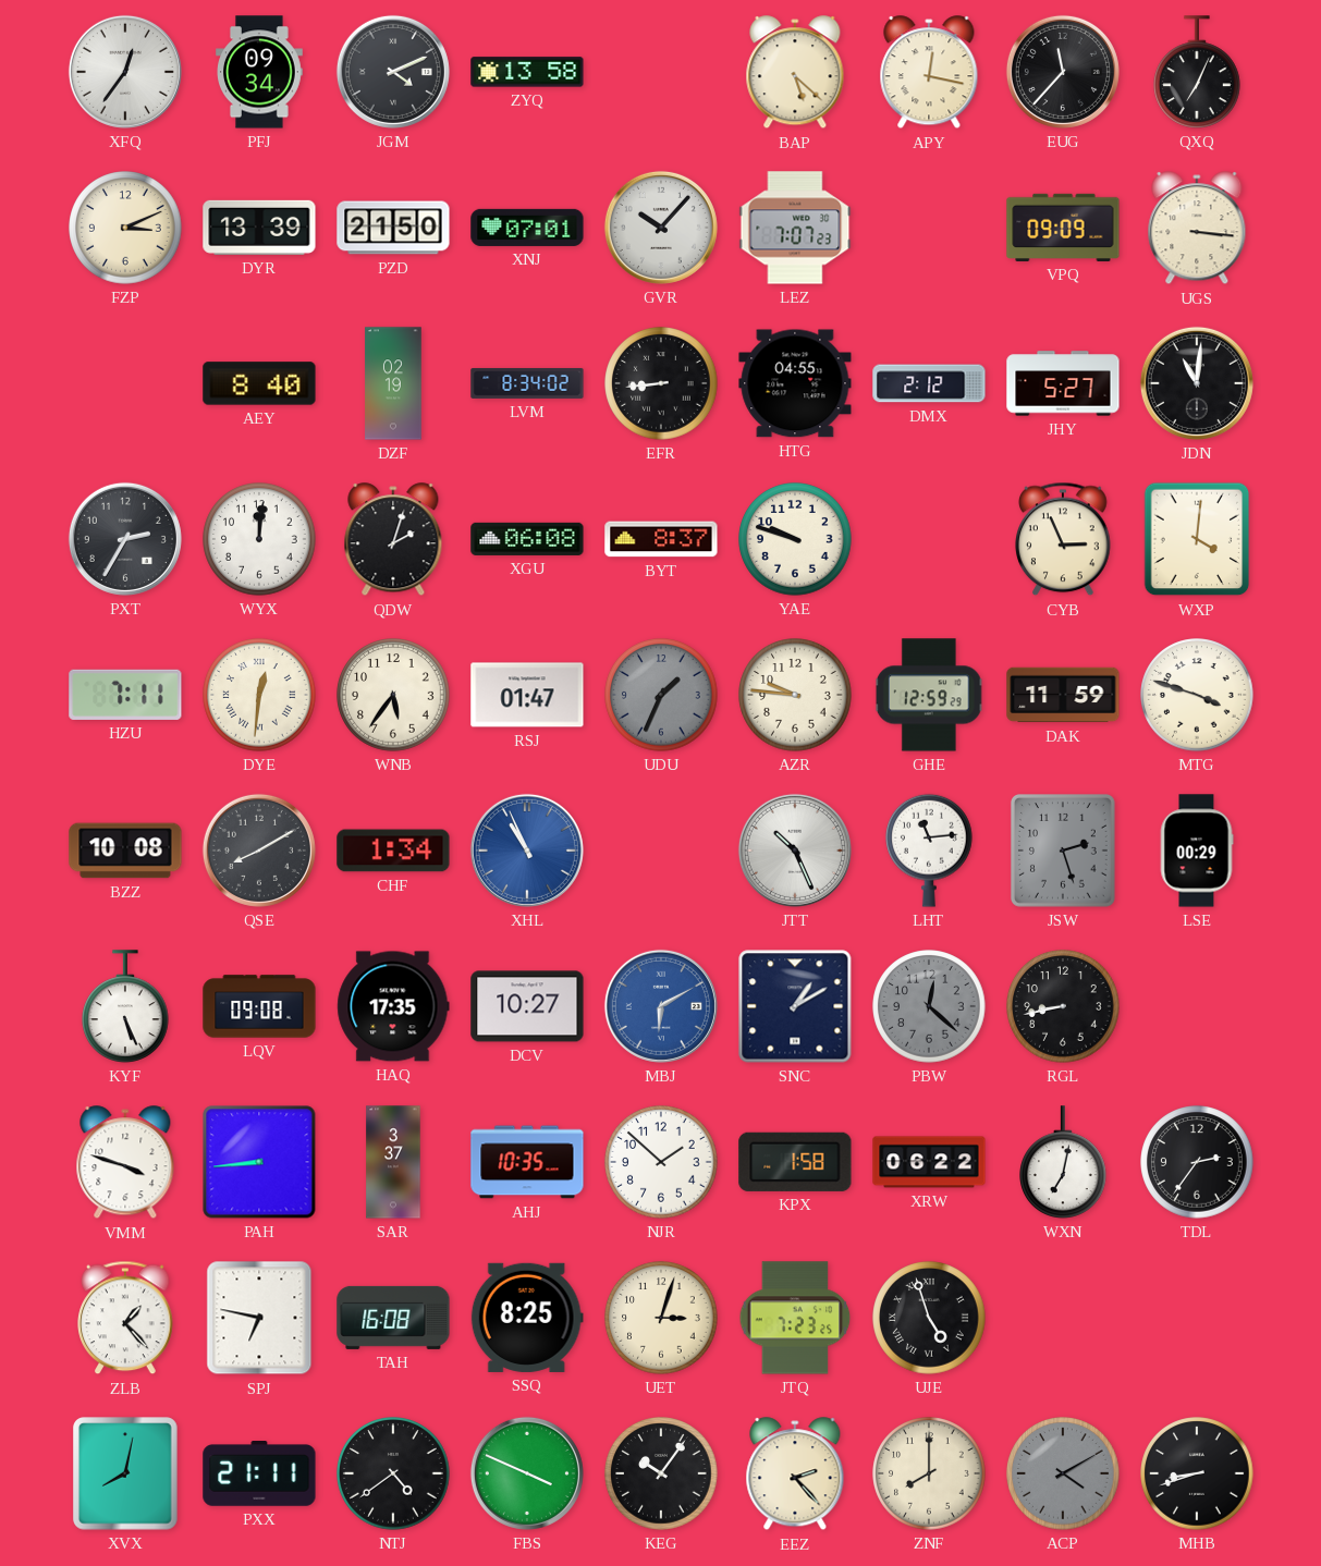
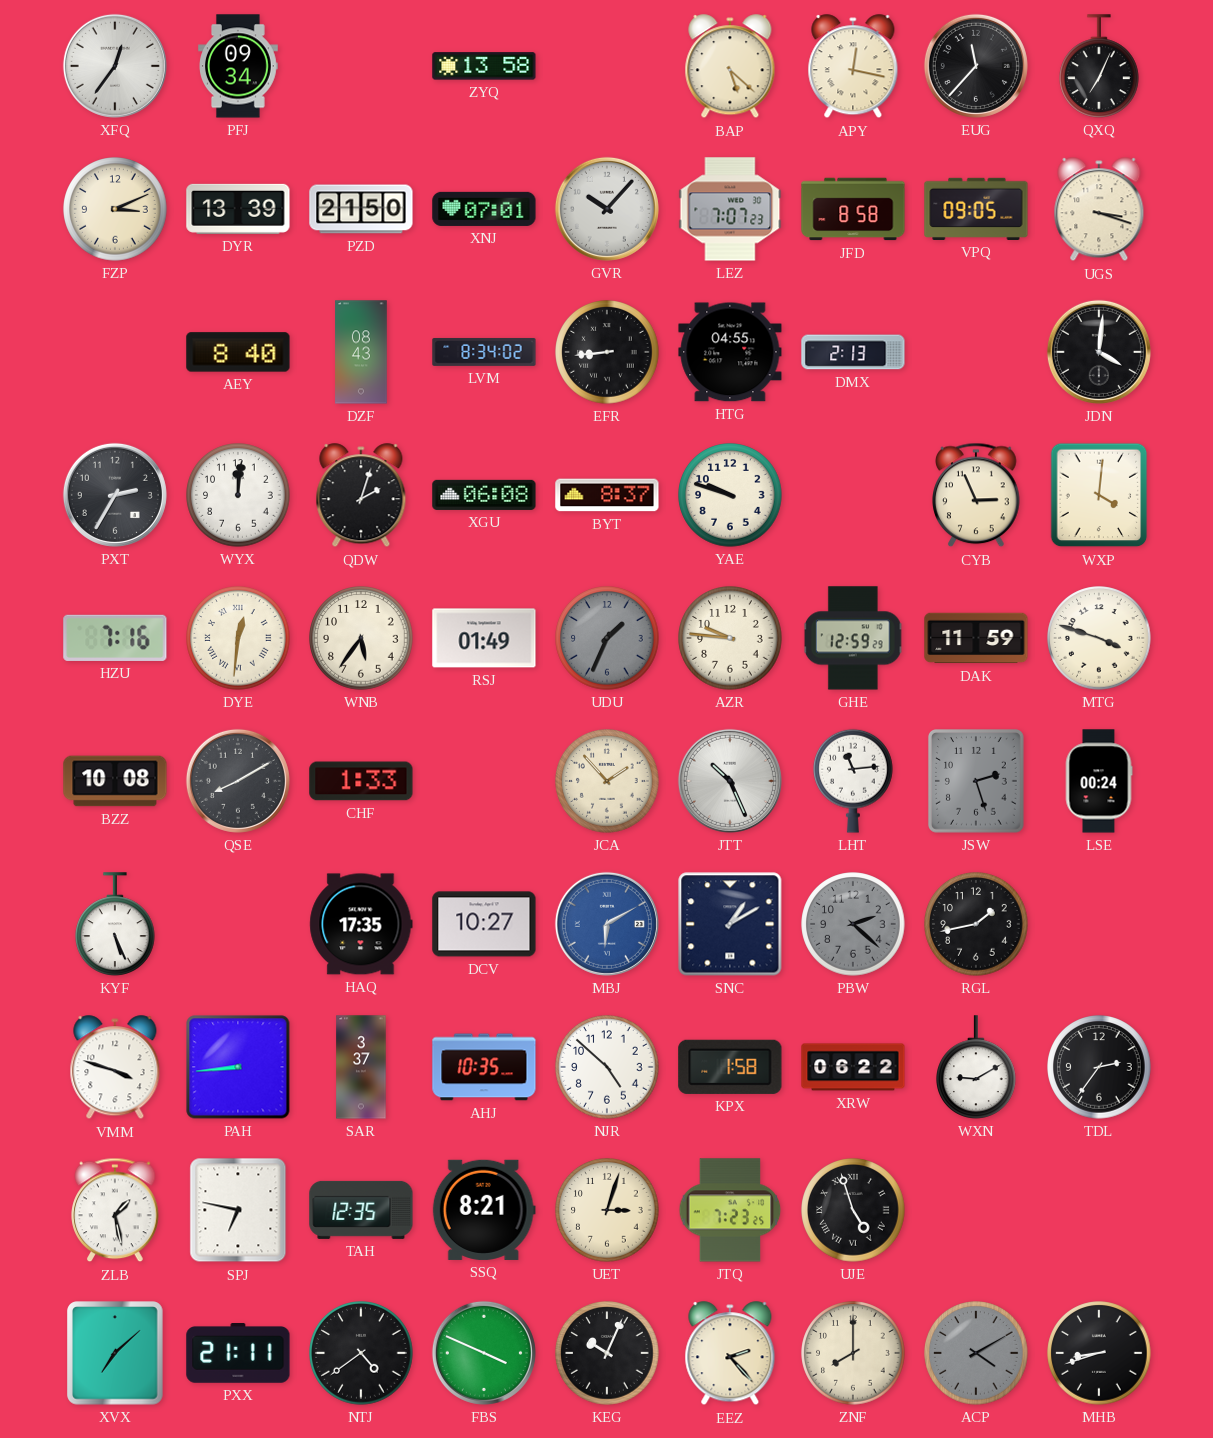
JGM: 4:11 -> none (393, 72)
JFD: none -> 8:58 (853, 209)
VPQ: 09:09 -> 09:05 (976, 209)
UGS: 3:16 -> 3:18 (1099, 210)
DZF: 02:19 -> 08:43 (361, 352)
DMX: 2:12 -> 2:13 (853, 352)
JHY: 5:27 -> none (1063, 383)
JDN: 11:01 -> 4:01 (1099, 352)
HZU: 7:11 -> 7:16 (115, 638)
RSJ: 01:47 -> 01:49 (484, 638)
CHF: 1:34 -> 1:33 (361, 781)
XHL: 10:56 -> none (527, 851)
JCA: none -> 1:53 (607, 781)
LSE: 00:29 -> 00:24 (1099, 781)
LQV: 09:08 -> none (259, 1006)
PBW: 12:22 -> 2:22 (853, 924)
RGL: 8:43 -> 1:43 (976, 924)
NJR: 1:52 -> 4:52 (607, 1067)
WXN: 7:02 -> 9:10 (977, 1067)
ZLB: 1:23 -> 1:28 (115, 1210)
TAH: 16:08 -> 12:35 (361, 1210)
SSQ: 8:25 -> 8:21 (484, 1210)
XVX: 8:02 -> 7:08 (115, 1353)
KEG: 10:06 -> 10:04 (607, 1353)
